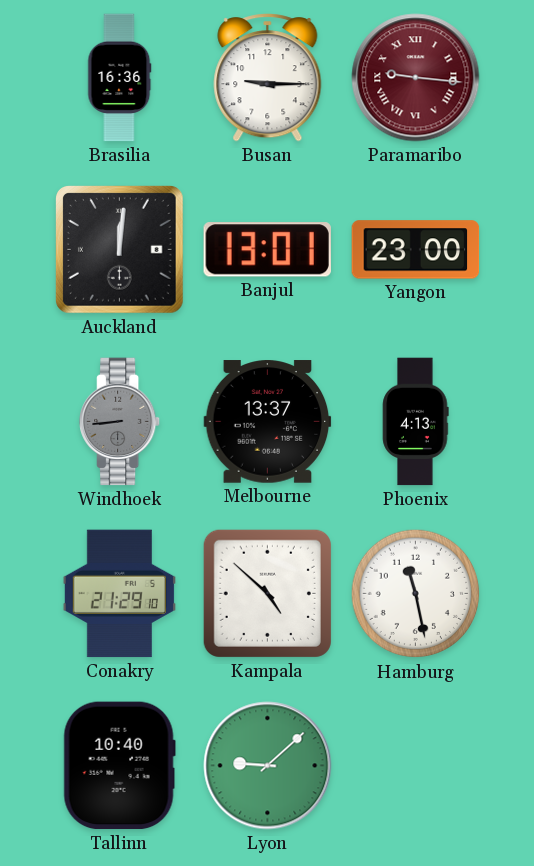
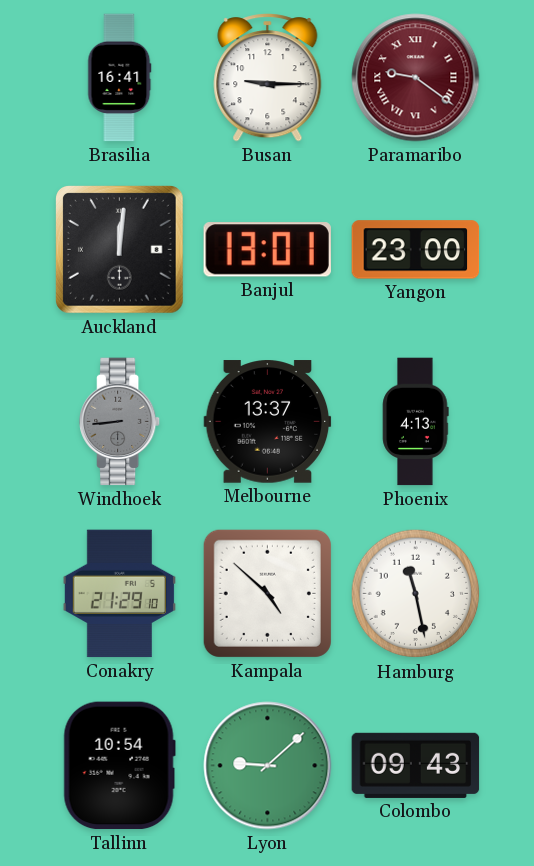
Brasilia: 16:36 -> 16:41 (120, 78)
Paramaribo: 9:16 -> 9:21 (416, 78)
Tallinn: 10:40 -> 10:54 (119, 766)
Colombo: none -> 09:43 (416, 765)
